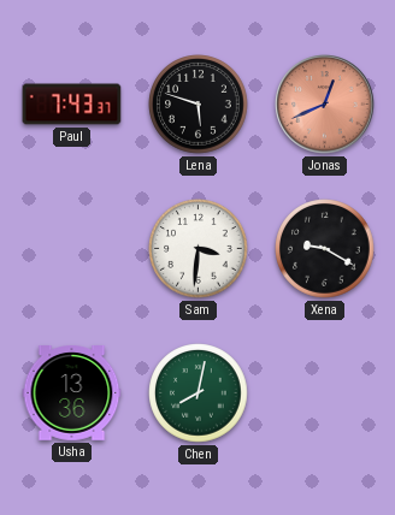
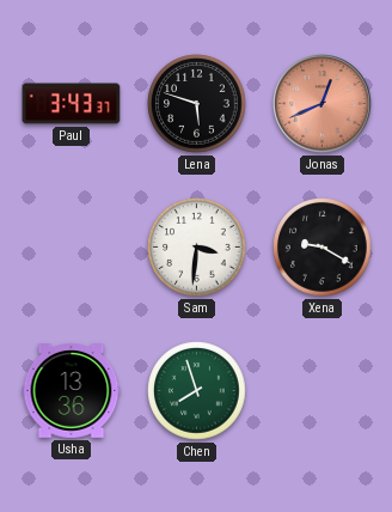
Paul: 7:43 -> 3:43 (72, 104)
Chen: 8:02 -> 7:57 (197, 391)
